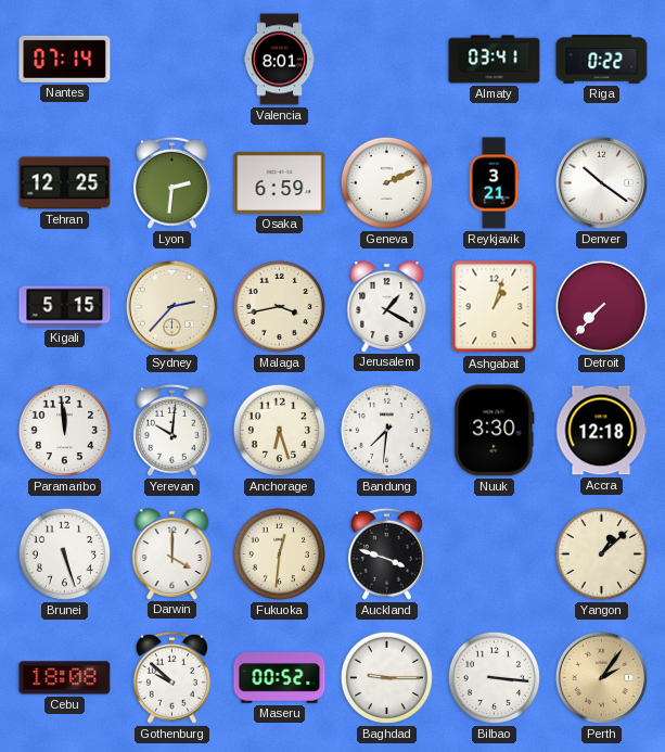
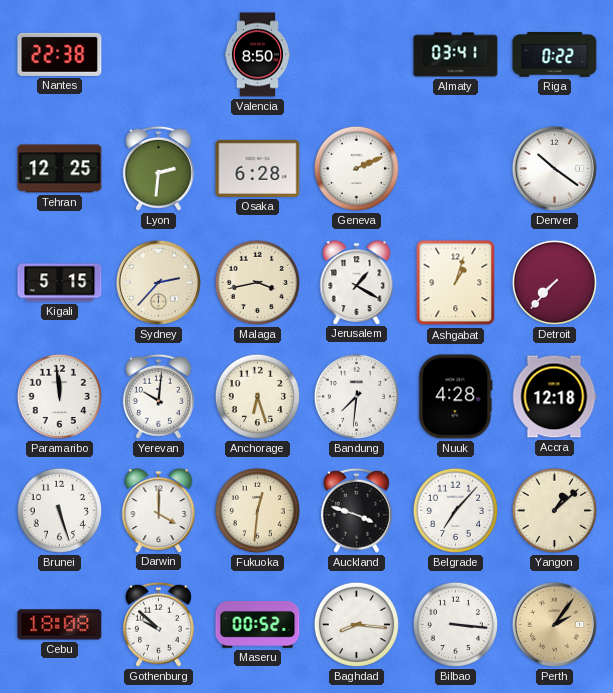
Nantes: 07:14 -> 22:38 (60, 54)
Valencia: 8:01 -> 8:50 (257, 55)
Osaka: 6:59 -> 6:28 (258, 168)
Reykjavik: 3:21 -> none (494, 183)
Nuuk: 3:30 -> 4:28 (456, 397)
Belgrade: none -> 7:07 (455, 510)
Baghdad: 9:15 -> 8:16 (356, 624)
